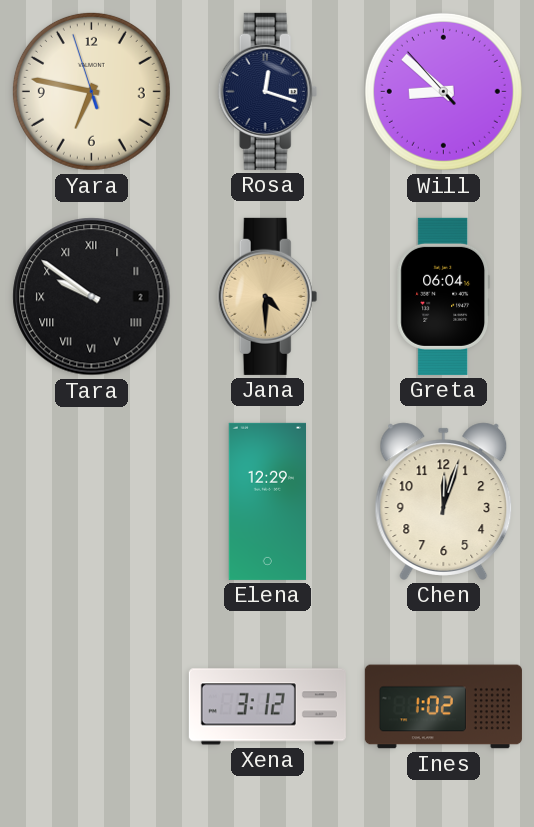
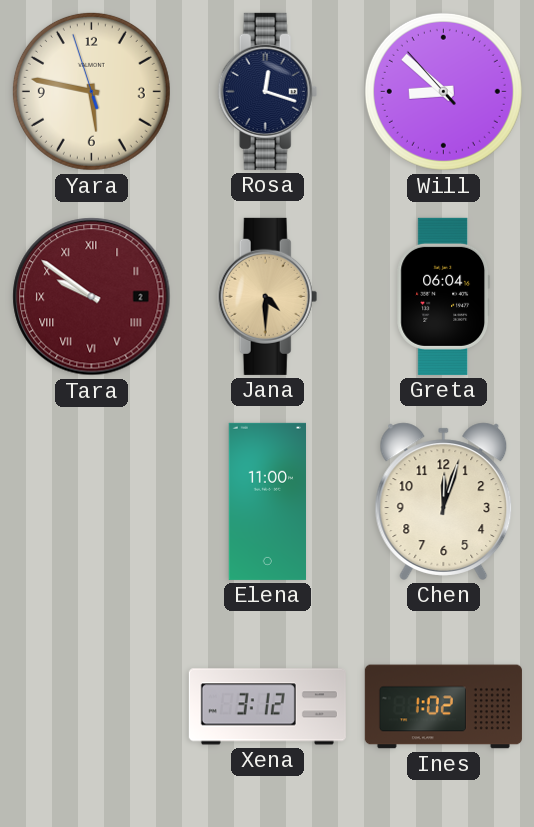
Yara: 6:46 -> 5:46 (91, 91)
Tara dial: black -> burgundy (92, 297)
Elena: 12:29 -> 11:00 (267, 501)
